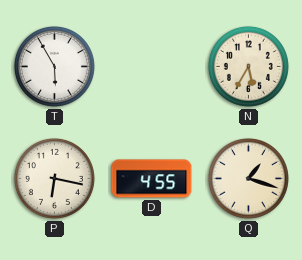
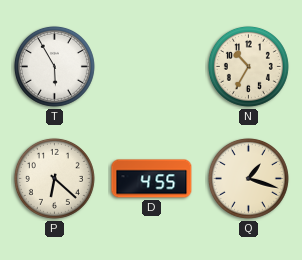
N: 5:35 -> 10:35 (248, 66)
P: 6:17 -> 6:22 (54, 178)
